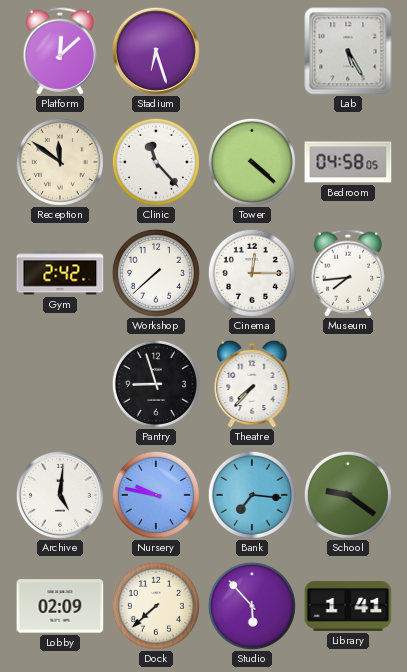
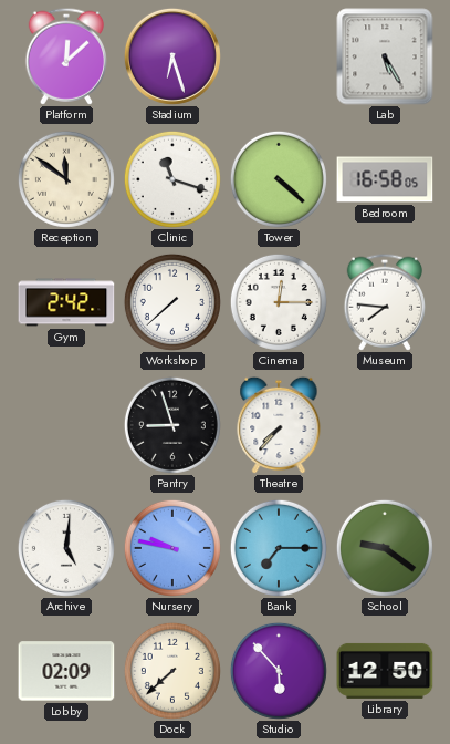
Clinic: 11:23 -> 11:18 (172, 179)
Bedroom: 04:58 -> 16:58 (385, 179)
Museum: 7:44 -> 7:46 (384, 302)
Bank: 7:16 -> 7:15 (279, 548)
Library: 1:41 -> 12:50 (385, 671)
